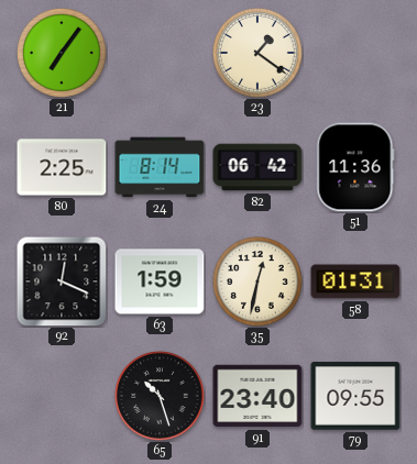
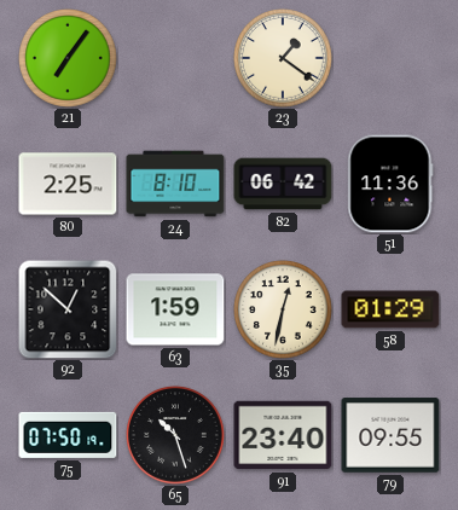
24: 8:14 -> 8:10 (175, 184)
92: 12:19 -> 12:52 (68, 309)
58: 01:31 -> 01:29 (390, 309)
75: none -> 07:50 (68, 435)
